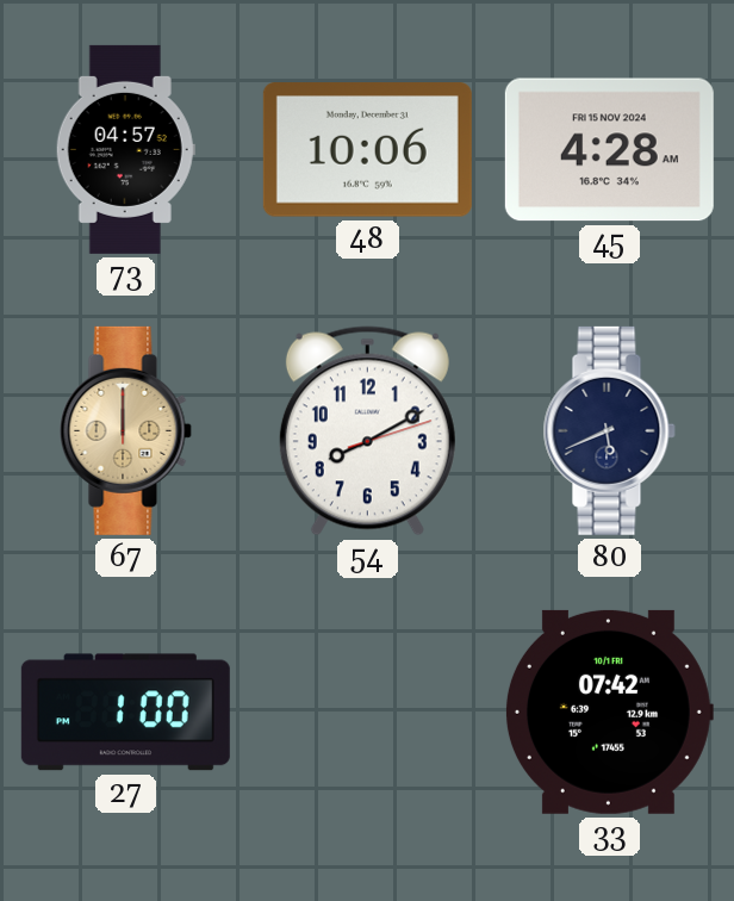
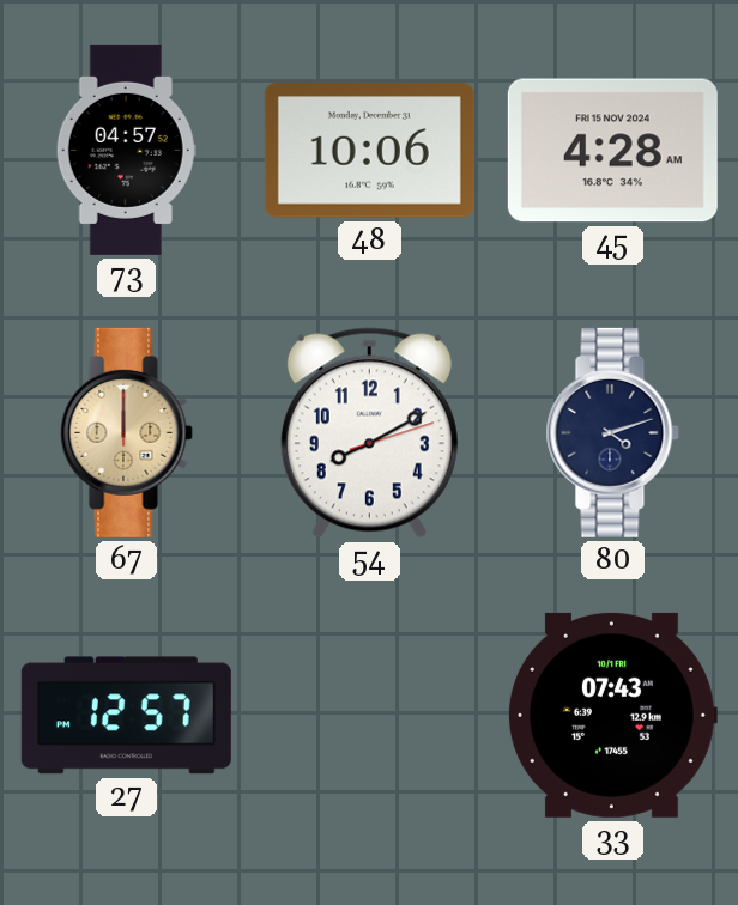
80: 5:41 -> 4:12 (612, 432)
27: 1:00 -> 12:57 (126, 716)
33: 07:42 -> 07:43 (612, 715)
